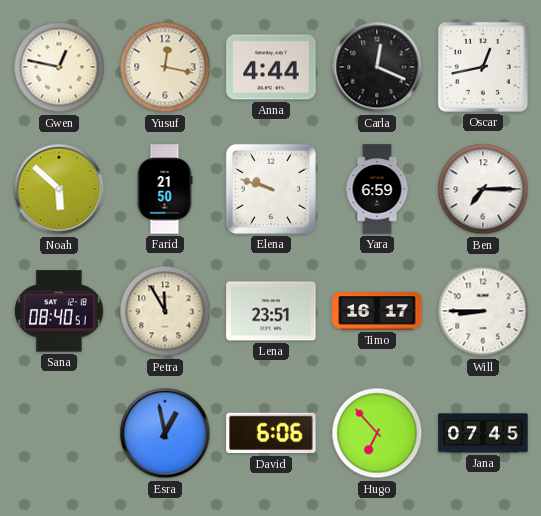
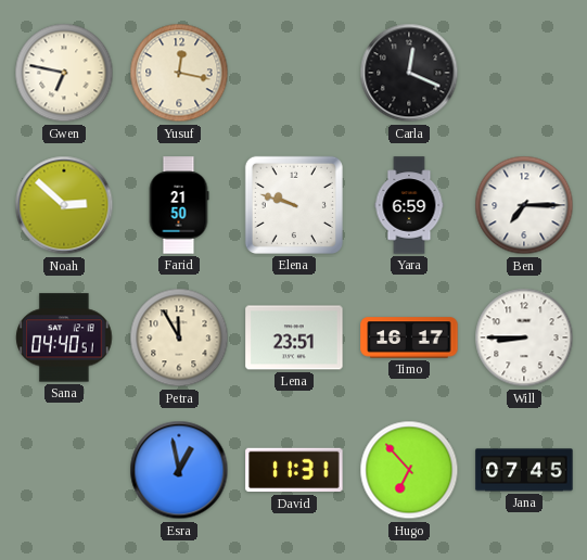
Gwen: 12:47 -> 6:47 (64, 73)
Anna: 4:44 -> none (271, 67)
Oscar: 12:43 -> none (483, 67)
Noah: 5:52 -> 2:52 (64, 205)
Sana: 08:40 -> 04:40 (64, 338)
David: 6:06 -> 11:31 (294, 470)
